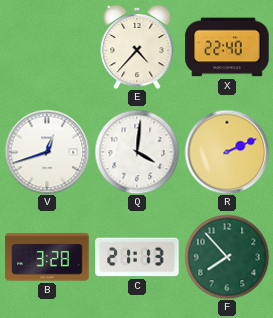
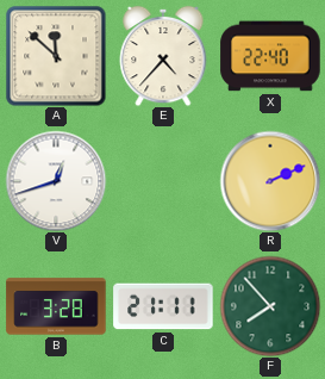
A: none -> 11:52 (56, 56)
Q: 4:01 -> none (137, 152)
C: 21:13 -> 21:11 (163, 306)
